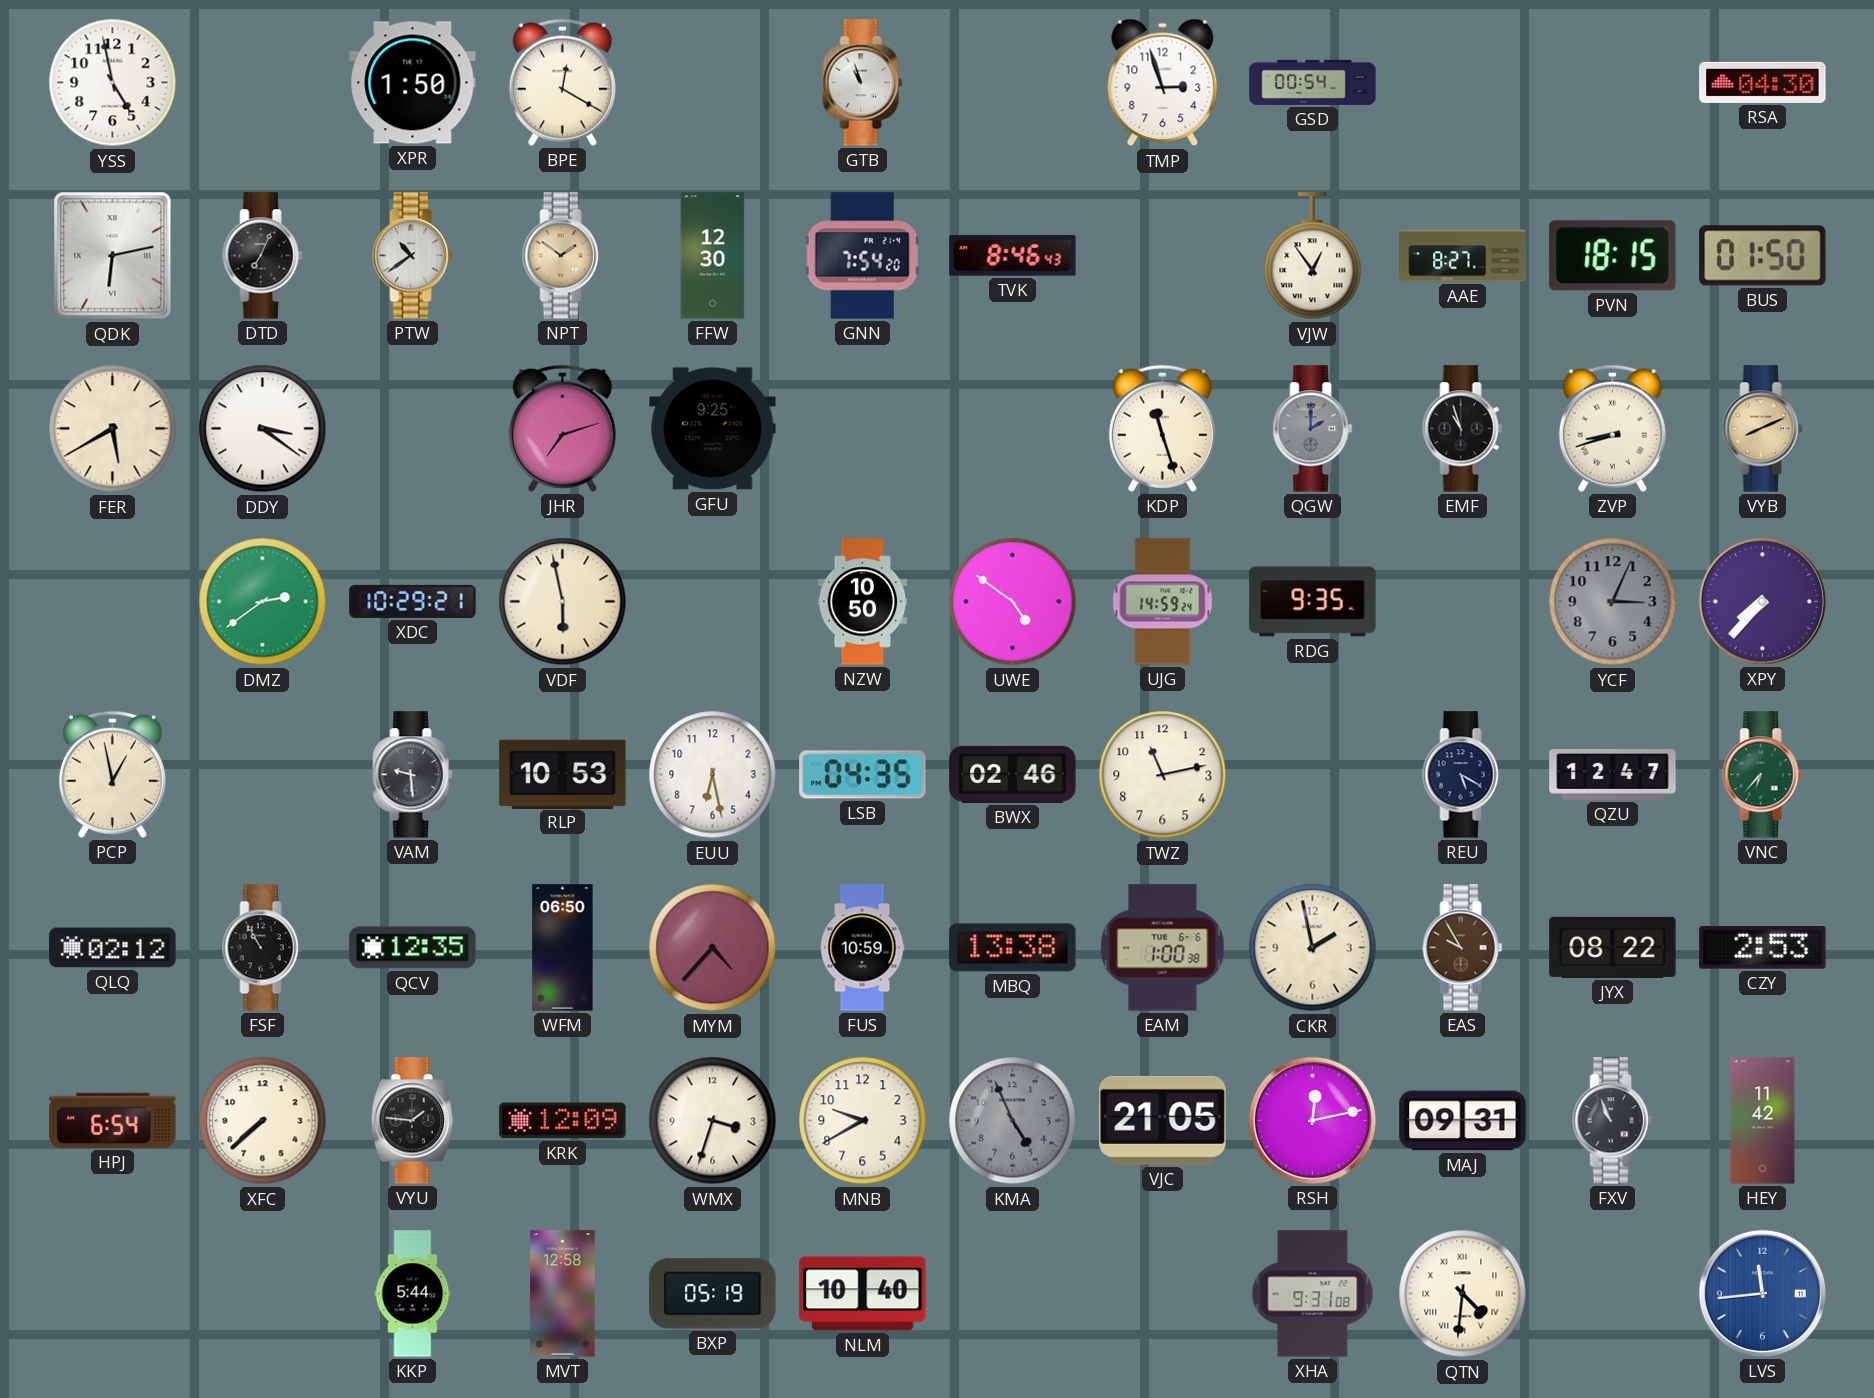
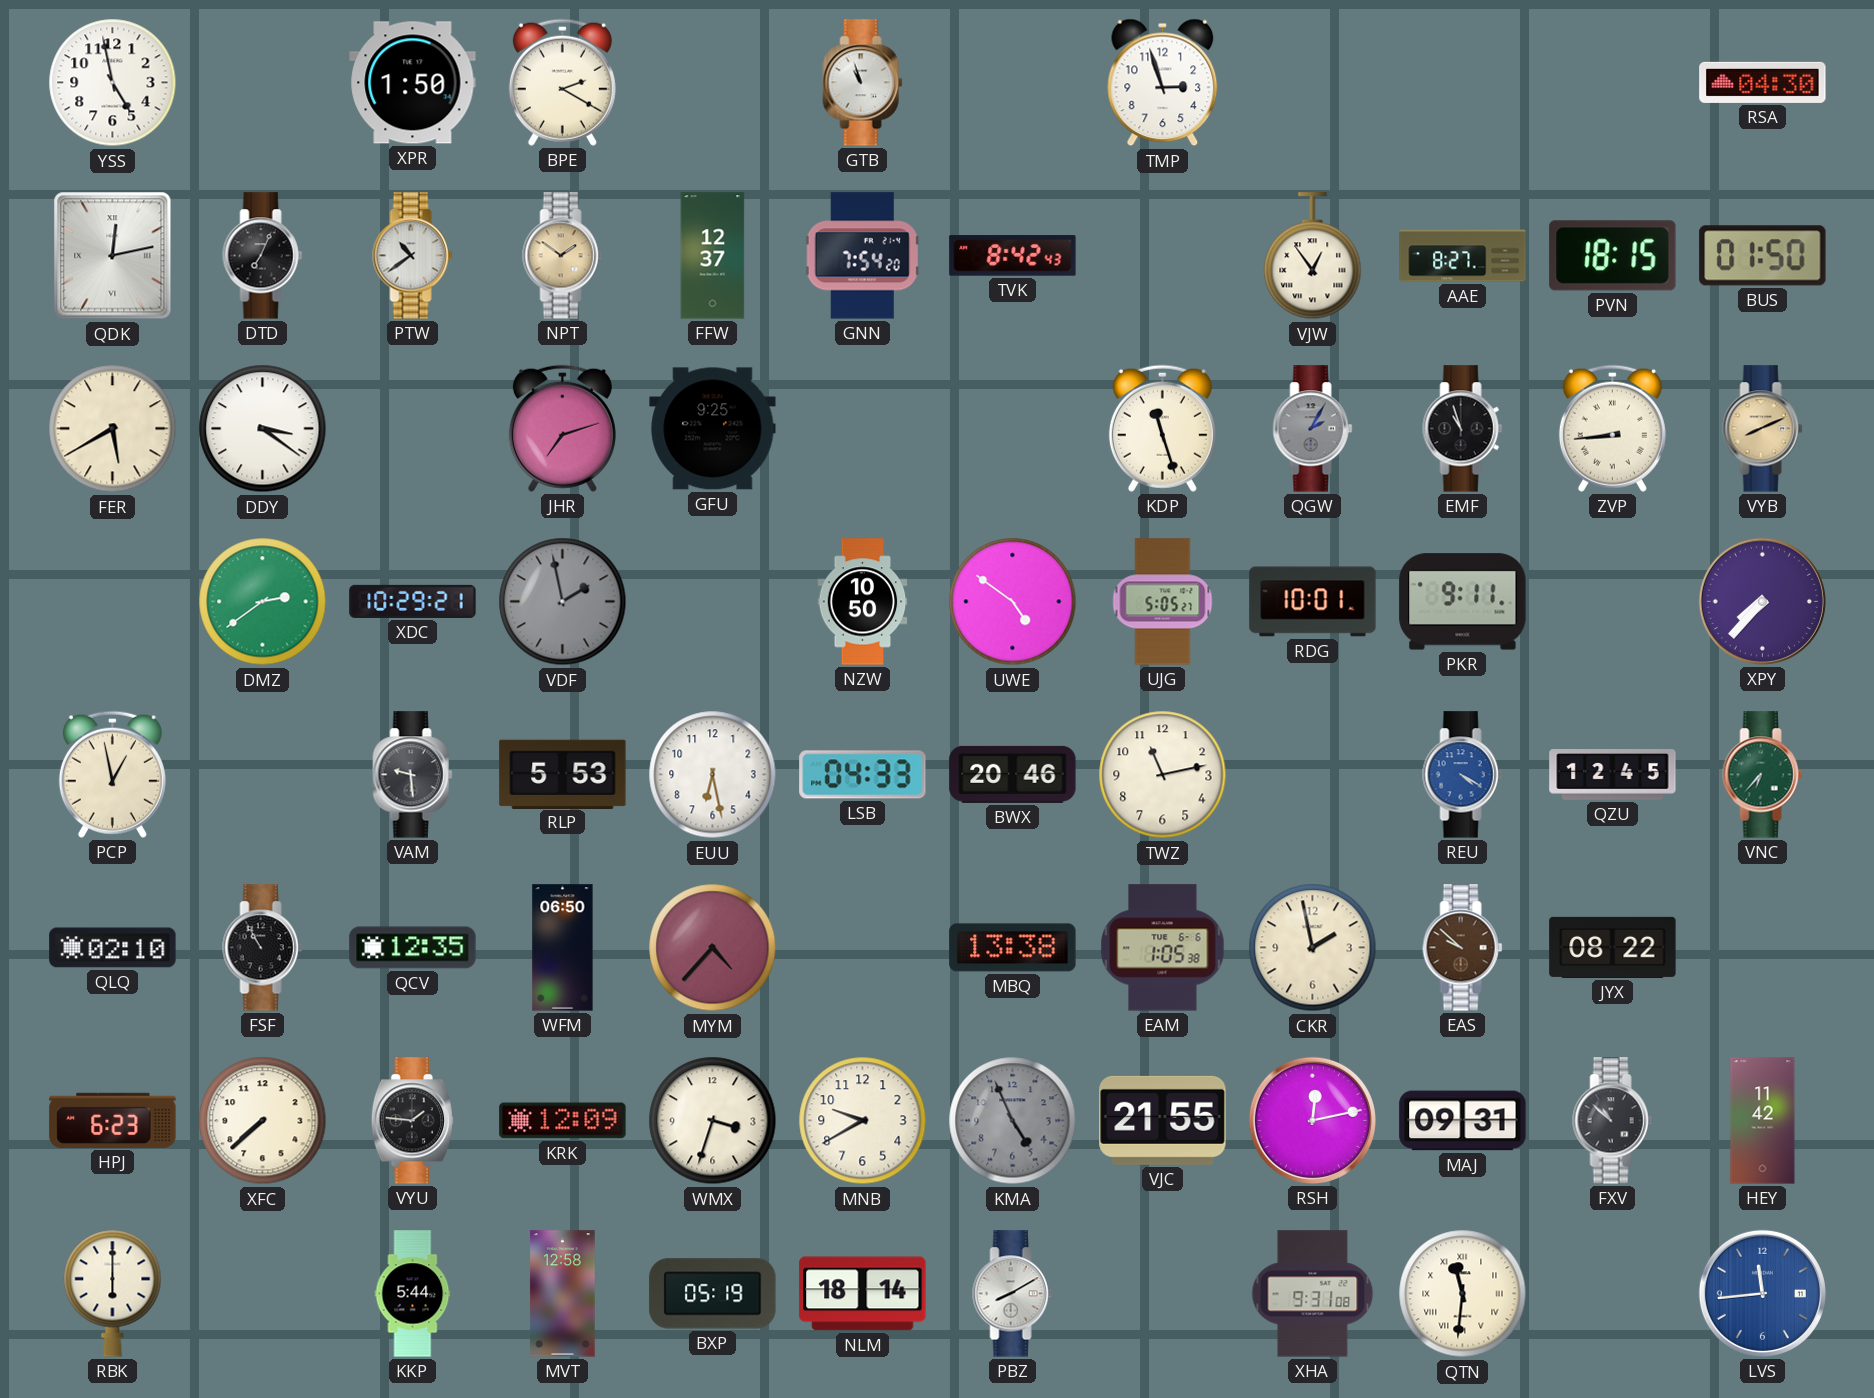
BPE: 12:20 -> 2:20 (562, 82)
GSD: 00:54 -> none (1313, 82)
QDK: 6:13 -> 12:13 (113, 256)
FFW: 12:30 -> 12:37 (713, 256)
TVK: 8:46 -> 8:42 (1013, 256)
QGW: 2:00 -> 2:05 (1313, 429)
ZVP: 8:42 -> 8:44 (1612, 428)
VDF: 5:58 -> 1:58 (563, 602)
VDF dial: cream -> grey (563, 602)
UJG: 14:59 -> 5:05 (1163, 602)
RDG: 9:35 -> 10:01 (1313, 602)
PKR: none -> 9:11 (1463, 602)
YCF: 3:04 -> none (1613, 602)
RLP: 10:53 -> 5:53 (563, 774)
LSB: 04:35 -> 04:33 (863, 775)
BWX: 02:46 -> 20:46 (1013, 774)
REU: 5:20 -> 4:20 (1463, 775)
REU dial: navy -> blue (1463, 775)
QZU: 12:47 -> 12:45 (1613, 775)
QLQ: 02:12 -> 02:10 (113, 948)
FUS: 10:59 -> none (862, 948)
EAM: 1:00 -> 1:05 (1163, 948)
EAS: 9:55 -> 9:52 (1463, 948)
CZY: 2:53 -> none (1763, 948)
HPJ: 6:54 -> 6:23 (113, 1120)
VJC: 21:05 -> 21:55 (1163, 1120)
FXV: 10:56 -> 10:52 (1613, 1121)
RBK: none -> 6:00 (113, 1293)
NLM: 10:40 -> 18:14 (863, 1294)
PBZ: none -> 8:10 (1013, 1294)
QTN: 4:31 -> 11:31 (1463, 1294)
